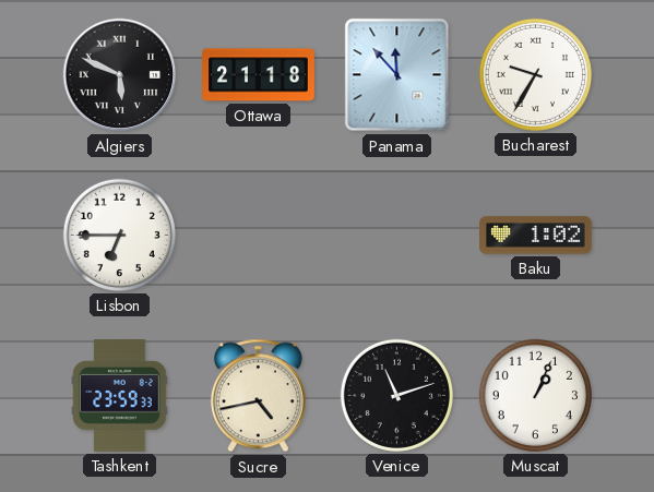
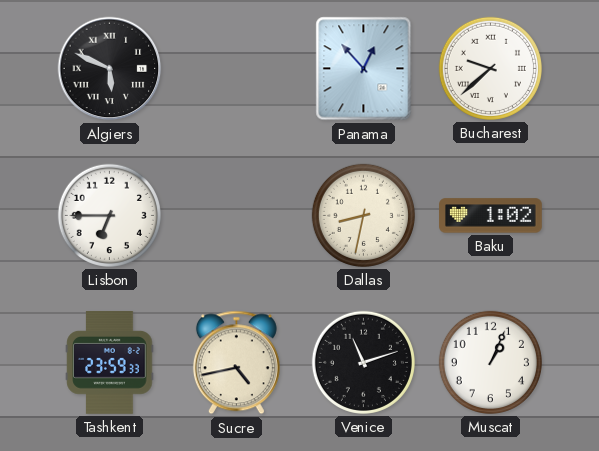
Ottawa: 21:18 -> none (259, 75)
Panama: 11:53 -> 12:53 (364, 69)
Bucharest: 9:35 -> 9:38 (490, 68)
Dallas: none -> 8:32 (363, 215)
